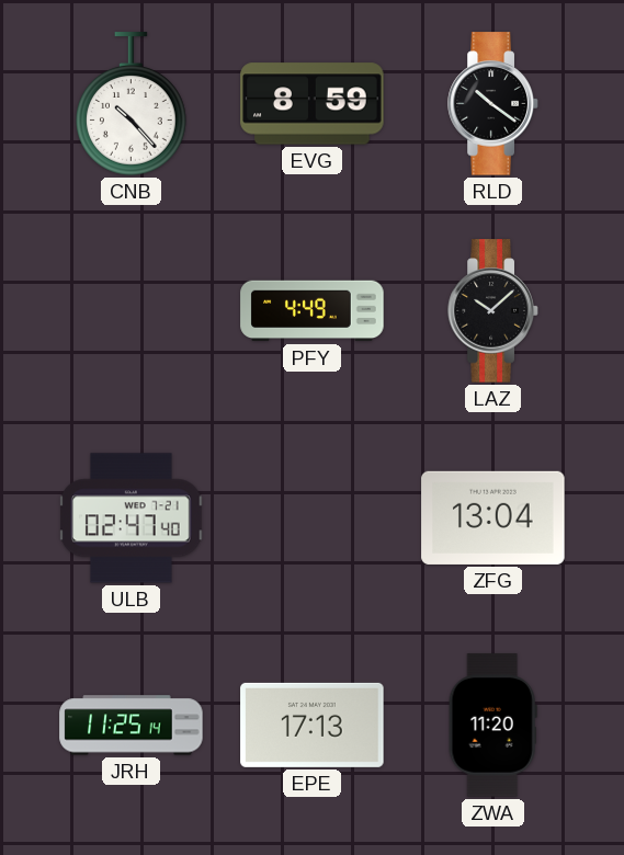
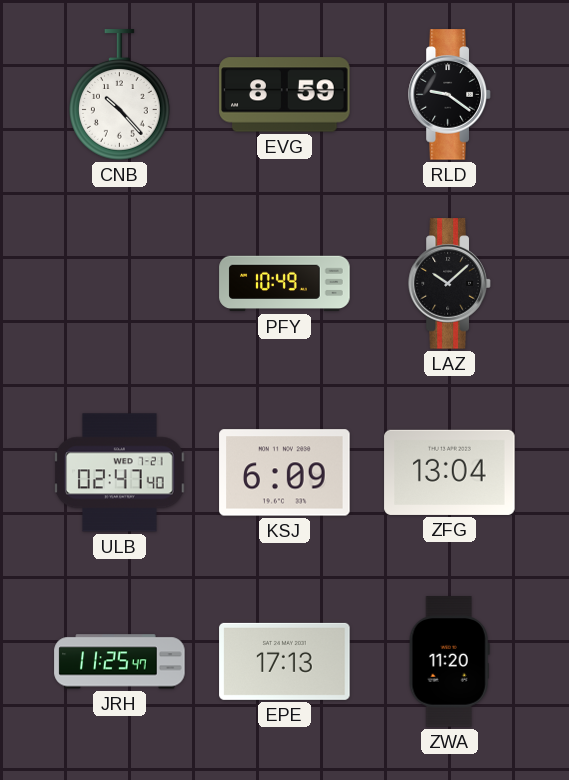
RLD: 10:21 -> 9:21 (450, 95)
PFY: 4:49 -> 10:49 (285, 284)
KSJ: none -> 6:09 (285, 473)
JRH: 11:25:14 -> 11:25:47 (120, 662)
